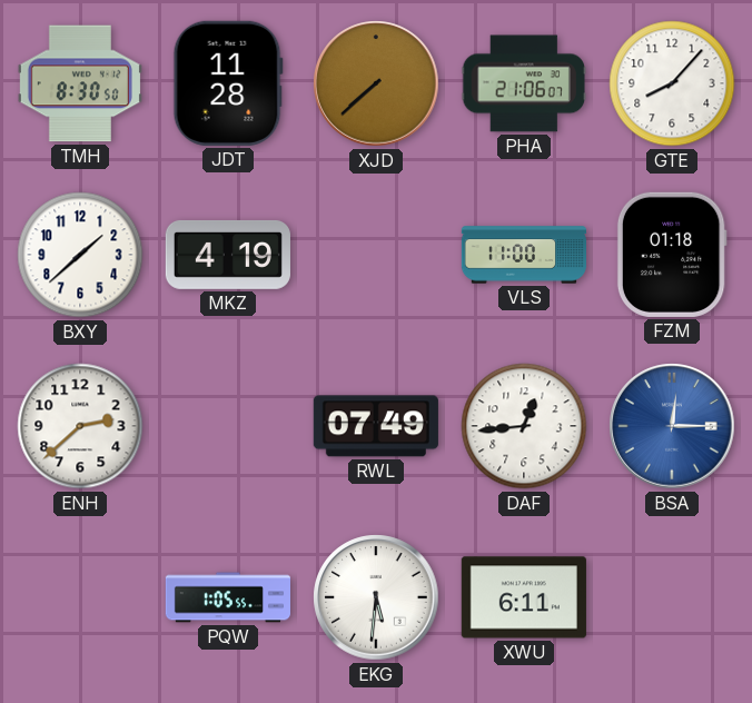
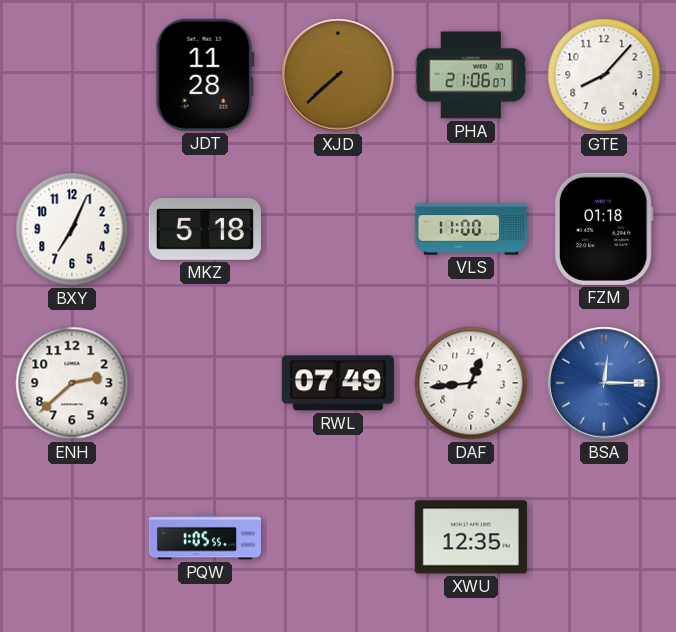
TMH: 8:30 -> none (80, 83)
BXY: 1:38 -> 7:04 (72, 229)
MKZ: 4:19 -> 5:18 (205, 229)
EKG: 5:31 -> none (376, 597)
XWU: 6:11 -> 12:35 (471, 537)
